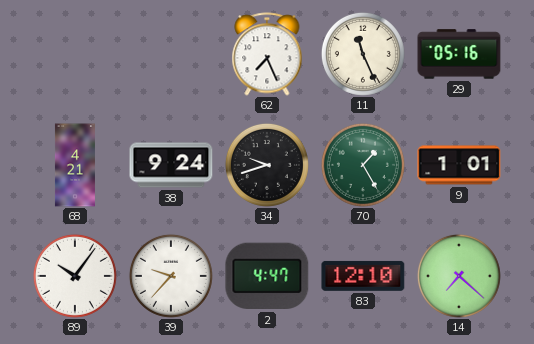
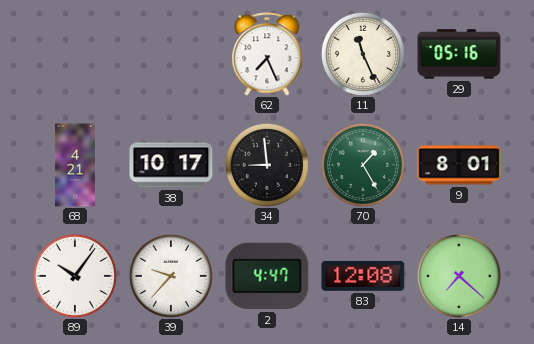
38: 9:24 -> 10:17 (171, 165)
34: 9:42 -> 8:59 (267, 165)
9: 1:01 -> 8:01 (459, 165)
83: 12:10 -> 12:08 (363, 276)
